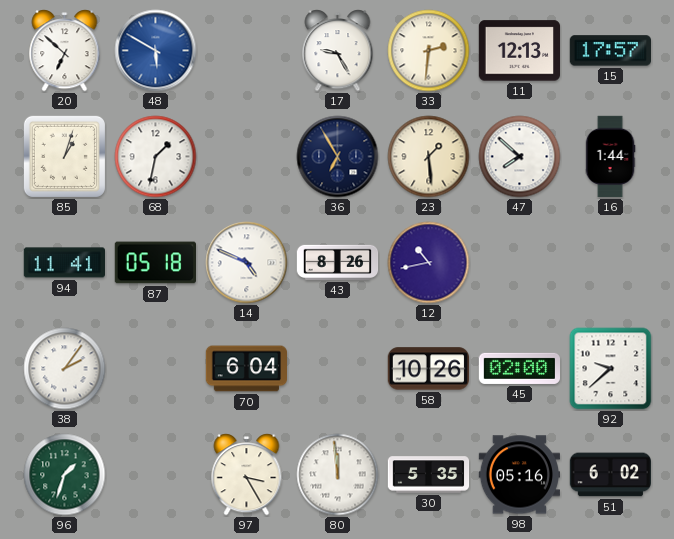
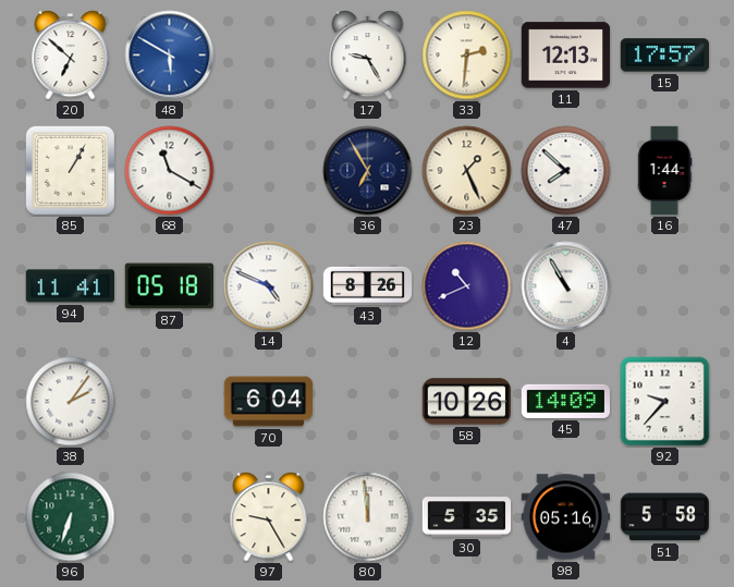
85: 1:03 -> 1:05 (70, 170)
68: 1:32 -> 11:20 (170, 171)
23: 1:29 -> 1:26 (467, 171)
12: 10:43 -> 10:41 (467, 286)
4: none -> 10:55 (566, 286)
45: 02:00 -> 14:09 (566, 401)
92: 9:38 -> 9:37 (665, 402)
96: 1:33 -> 6:33 (71, 517)
97: 3:25 -> 9:25 (269, 517)
51: 6:02 -> 5:58 (665, 517)
